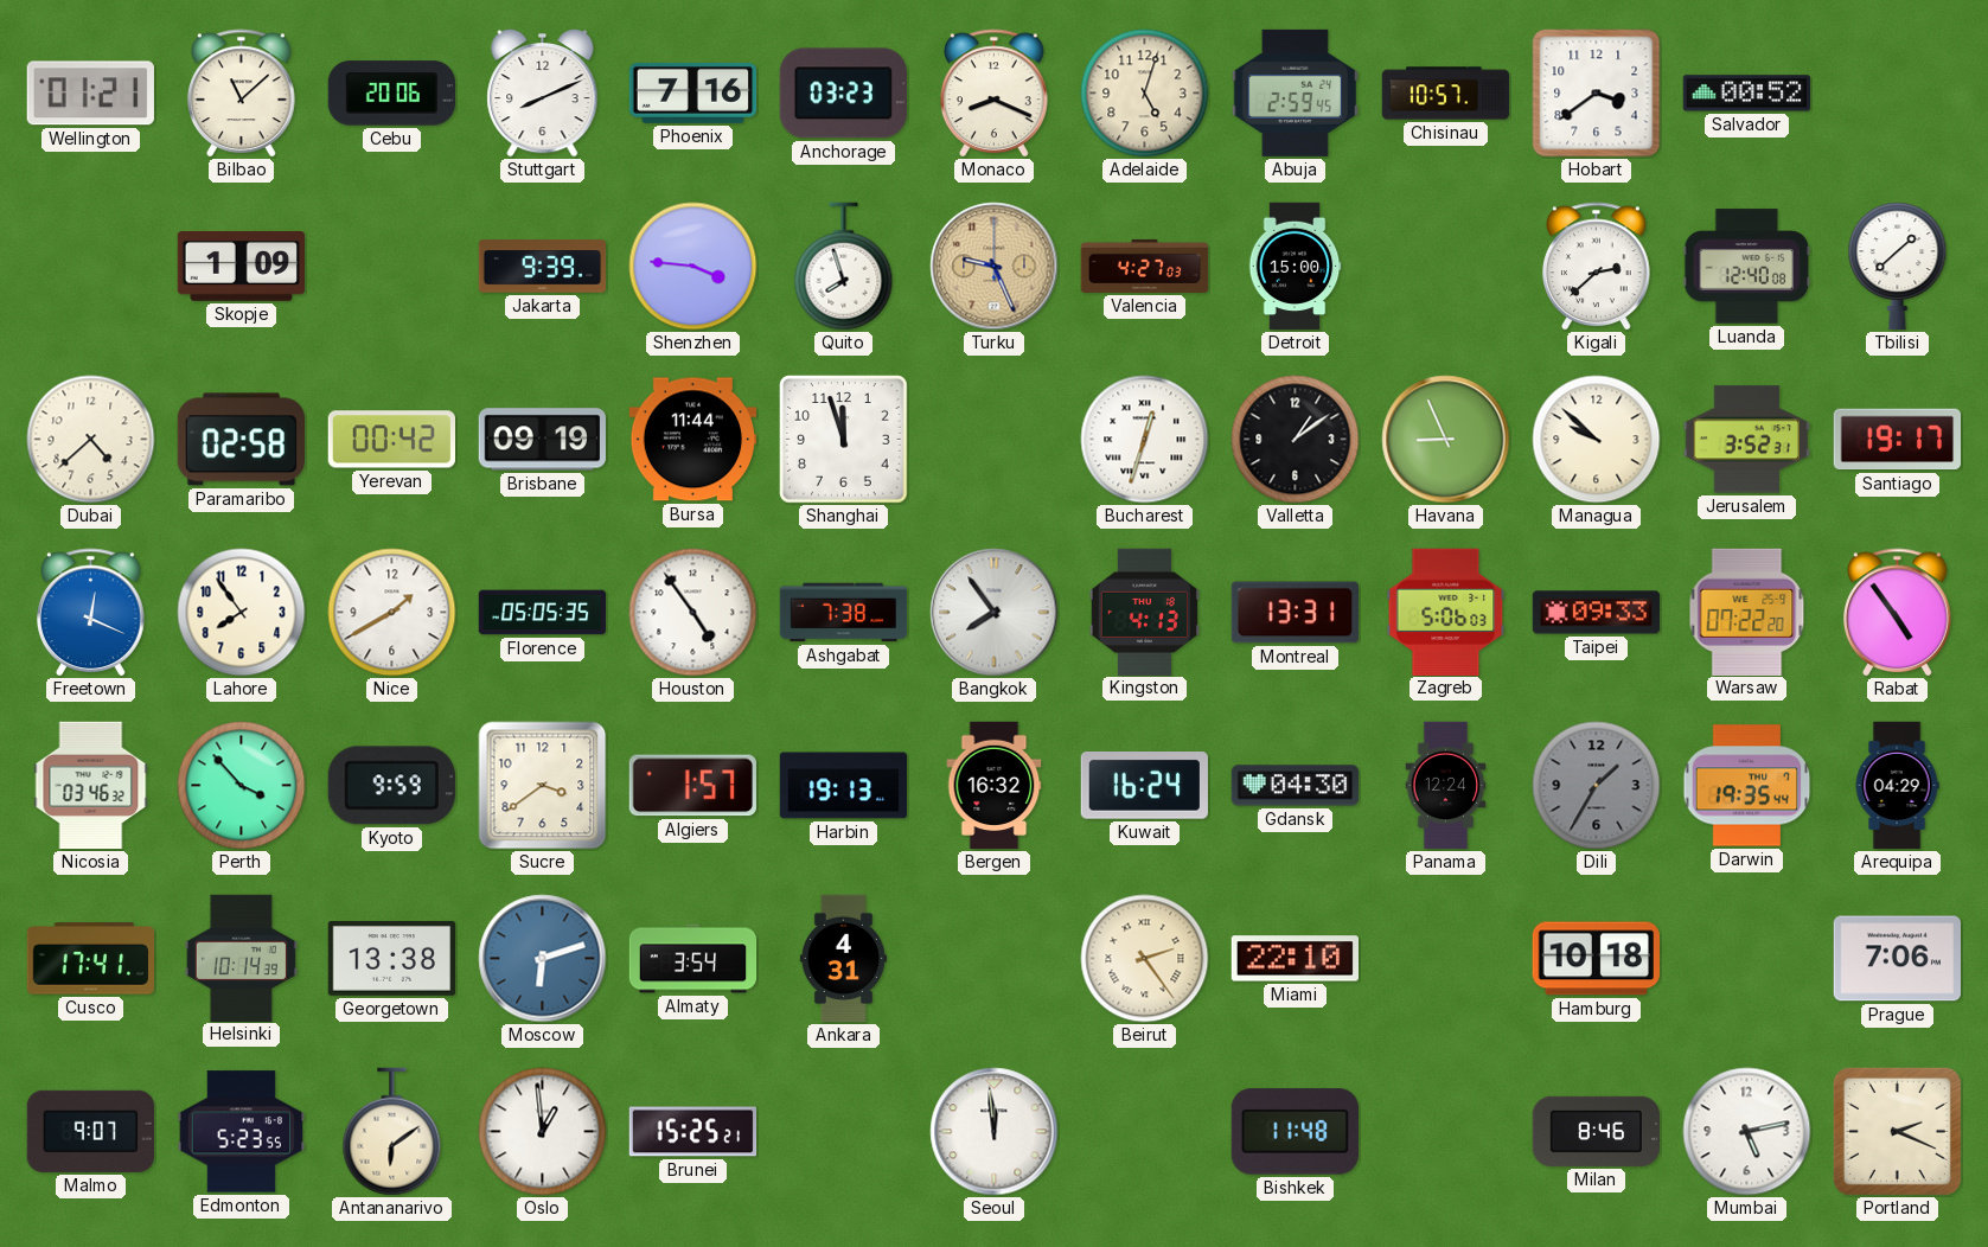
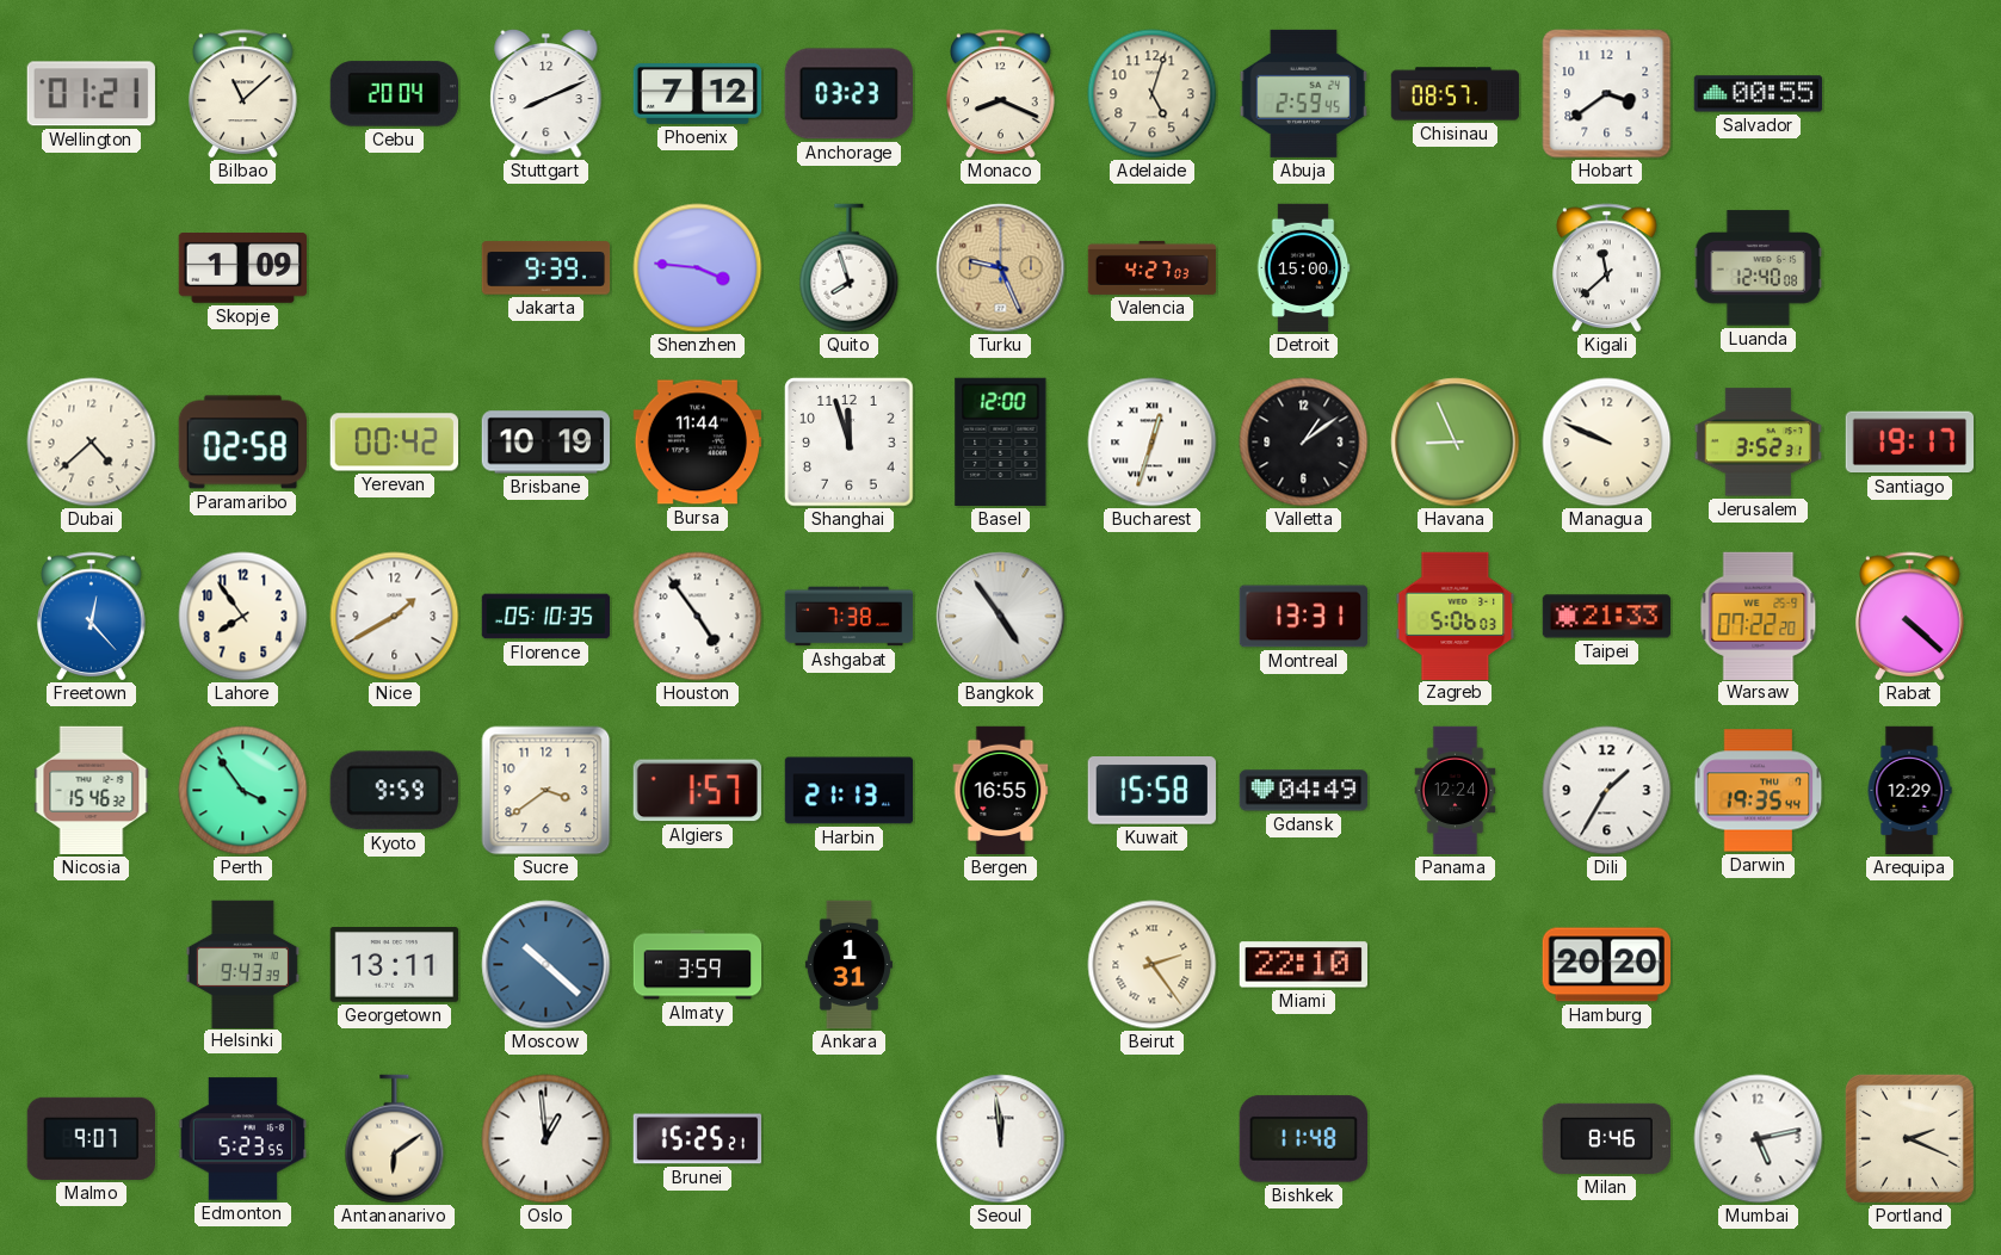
Cebu: 20:06 -> 20:04 (394, 94)
Phoenix: 7:16 -> 7:12 (698, 94)
Chisinau: 10:57 -> 08:57 (1456, 94)
Salvador: 00:52 -> 00:55 (1758, 94)
Kigali: 2:38 -> 11:38 (1607, 268)
Tbilisi: 1:38 -> none (1898, 267)
Brisbane: 09:19 -> 10:19 (545, 443)
Basel: none -> 12:00 (1001, 441)
Managua: 9:52 -> 9:49 (1607, 443)
Freetown: 12:19 -> 12:23 (92, 617)
Florence: 05:05 -> 05:10 (546, 617)
Bangkok: 7:54 -> 4:54 (1001, 617)
Kingston: 4:13 -> none (1144, 612)
Taipei: 09:33 -> 21:33 (1607, 617)
Rabat: 4:54 -> 4:22 (1910, 617)
Nicosia: 03:46 -> 15:46 (92, 791)
Perth: 3:53 -> 3:54 (243, 791)
Harbin: 19:13 -> 21:13 (850, 791)
Bergen: 16:32 -> 16:55 (1001, 791)
Kuwait: 16:24 -> 15:58 (1151, 791)
Gdansk: 04:30 -> 04:49 (1304, 791)
Dili dial: grey -> white (1607, 791)
Arequipa: 04:29 -> 12:29 (1909, 791)
Cusco: 17:41 -> none (90, 959)
Helsinki: 10:14 -> 9:43 (242, 964)
Georgetown: 13:38 -> 13:11 (394, 965)
Moscow: 6:12 -> 10:22 (546, 965)
Almaty: 3:54 -> 3:59 (698, 965)
Ankara: 4:31 -> 1:31 (848, 965)
Hamburg: 10:18 -> 20:20 (1606, 965)
Prague: 7:06 -> none (1897, 959)
